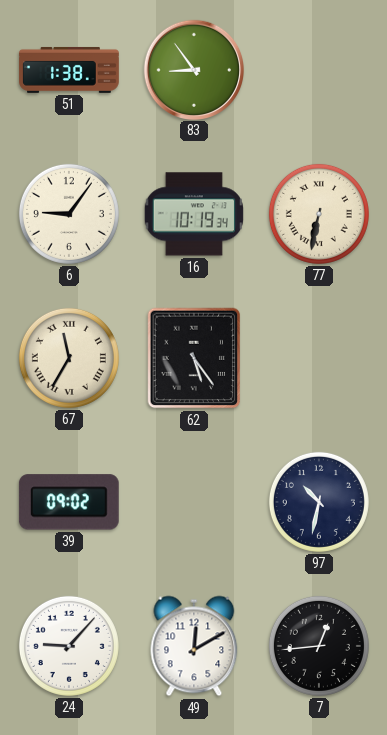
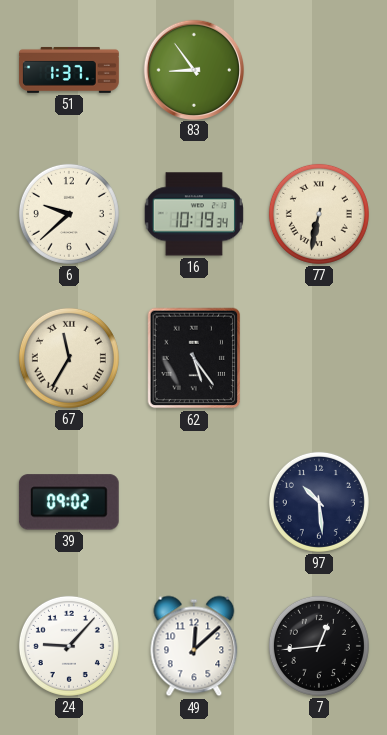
51: 1:38 -> 1:37 (69, 70)
6: 9:06 -> 9:38 (69, 214)
97: 10:32 -> 10:29 (319, 502)
49: 12:10 -> 12:08 (194, 646)
